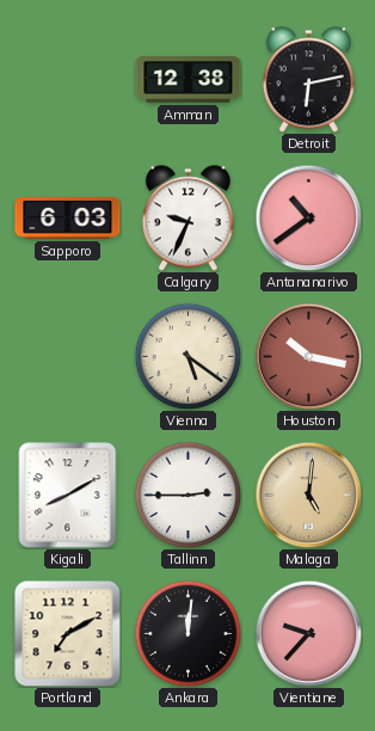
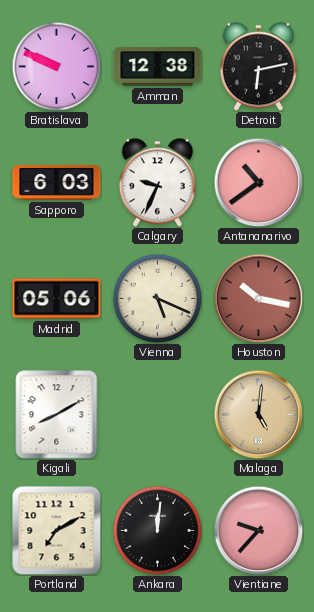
Bratislava: none -> 9:49 (56, 66)
Madrid: none -> 05:06 (57, 299)
Vienna: 5:21 -> 5:19 (157, 298)
Tallinn: 2:45 -> none (187, 494)
